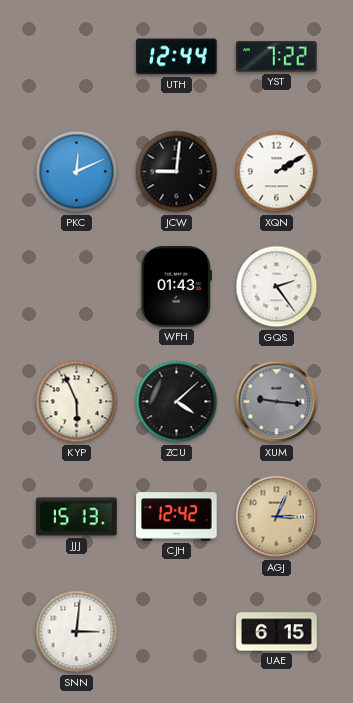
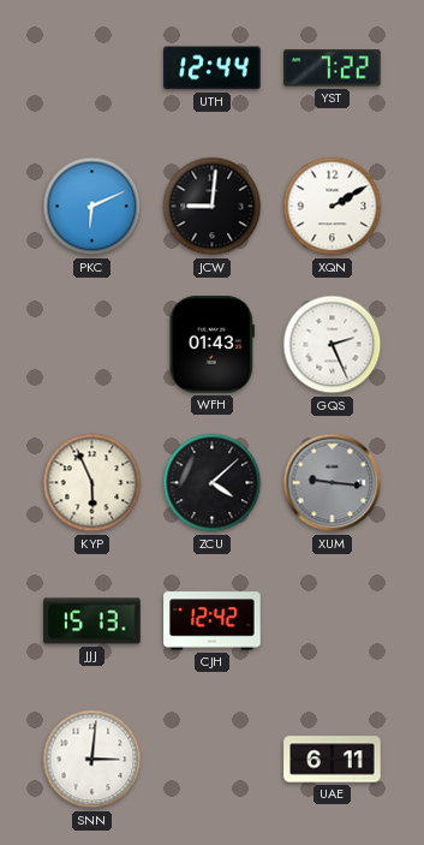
PKC: 12:11 -> 6:11 (92, 207)
GQS: 2:24 -> 2:26 (333, 345)
AGJ: 3:04 -> none (277, 517)
UAE: 6:15 -> 6:11 (333, 760)
